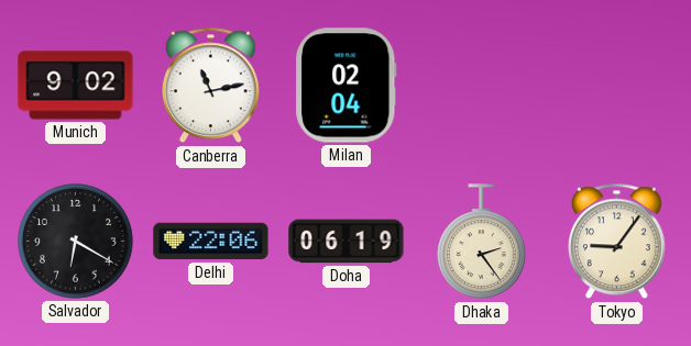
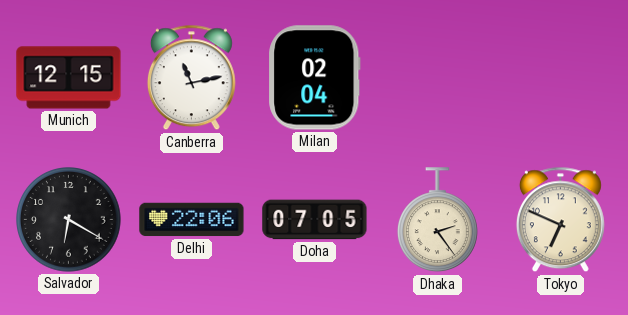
Munich: 9:02 -> 12:15 (69, 78)
Doha: 06:19 -> 07:05 (315, 220)
Tokyo: 9:06 -> 6:49 (560, 220)
